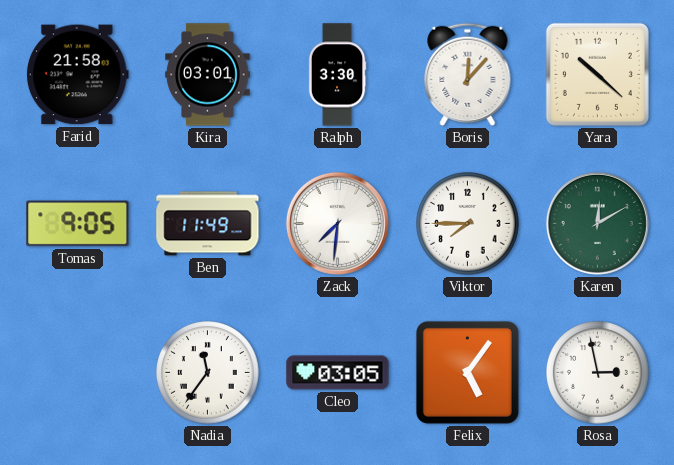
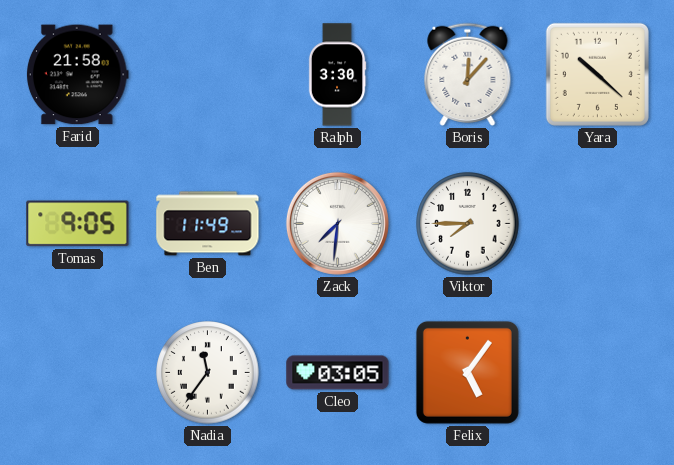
Kira: 03:01 -> none (208, 75)
Karen: 12:10 -> none (597, 223)
Rosa: 2:58 -> none (598, 373)
